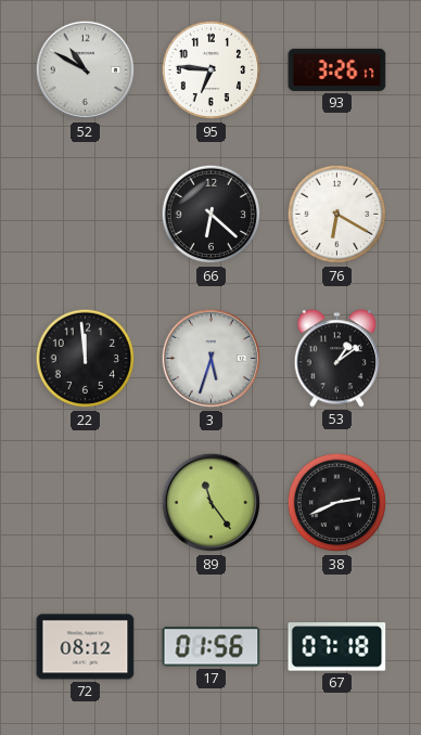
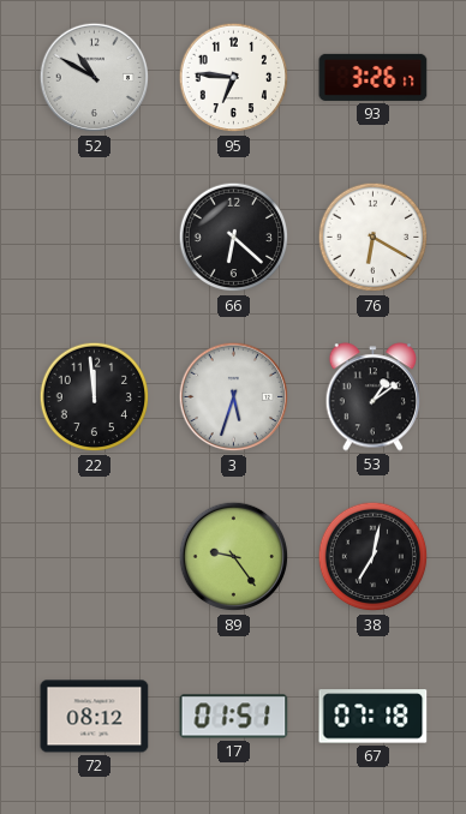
89: 11:24 -> 9:24 (234, 557)
38: 2:41 -> 7:02 (374, 557)
17: 01:56 -> 01:51 (234, 717)
